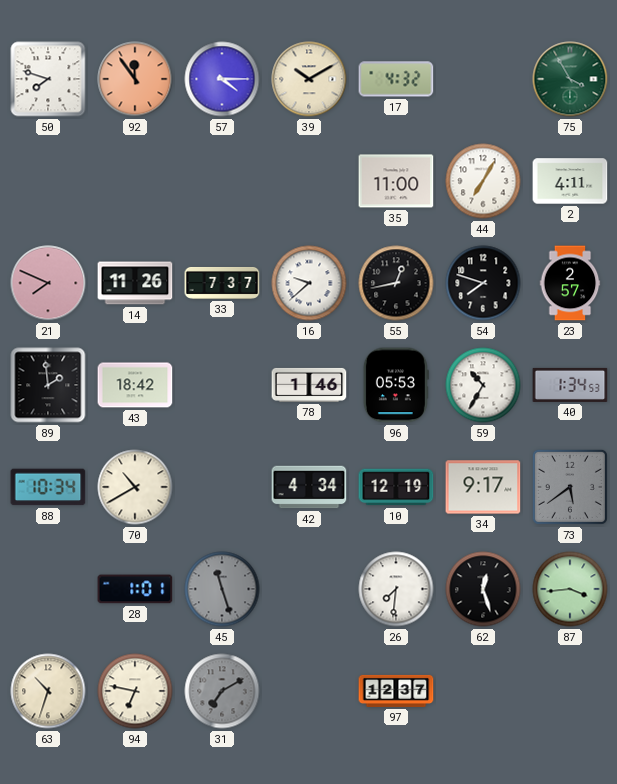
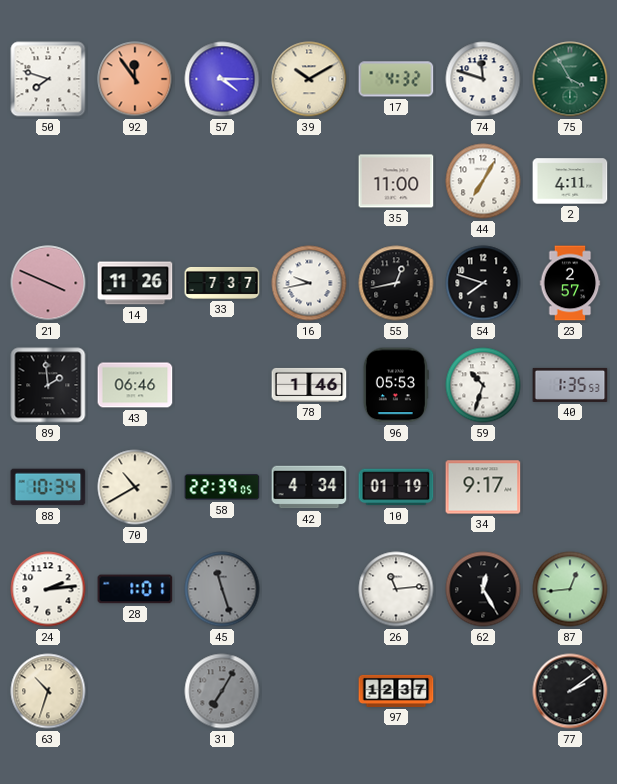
74: none -> 11:48 (483, 79)
21: 7:49 -> 3:49 (48, 283)
16: 9:38 -> 9:43 (309, 283)
43: 18:42 -> 06:46 (135, 385)
59: 10:35 -> 10:33 (483, 385)
40: 1:34 -> 1:35 (570, 385)
58: none -> 22:39 (222, 487)
10: 12:19 -> 01:19 (396, 487)
73: 5:39 -> none (570, 487)
24: none -> 2:14 (48, 589)
26: 7:31 -> 11:14 (396, 589)
62: 12:27 -> 12:25 (483, 589)
87: 3:44 -> 12:44 (570, 589)
94: 6:47 -> none (135, 691)
31: 7:10 -> 7:05 (222, 691)
77: none -> 2:09 (570, 691)
